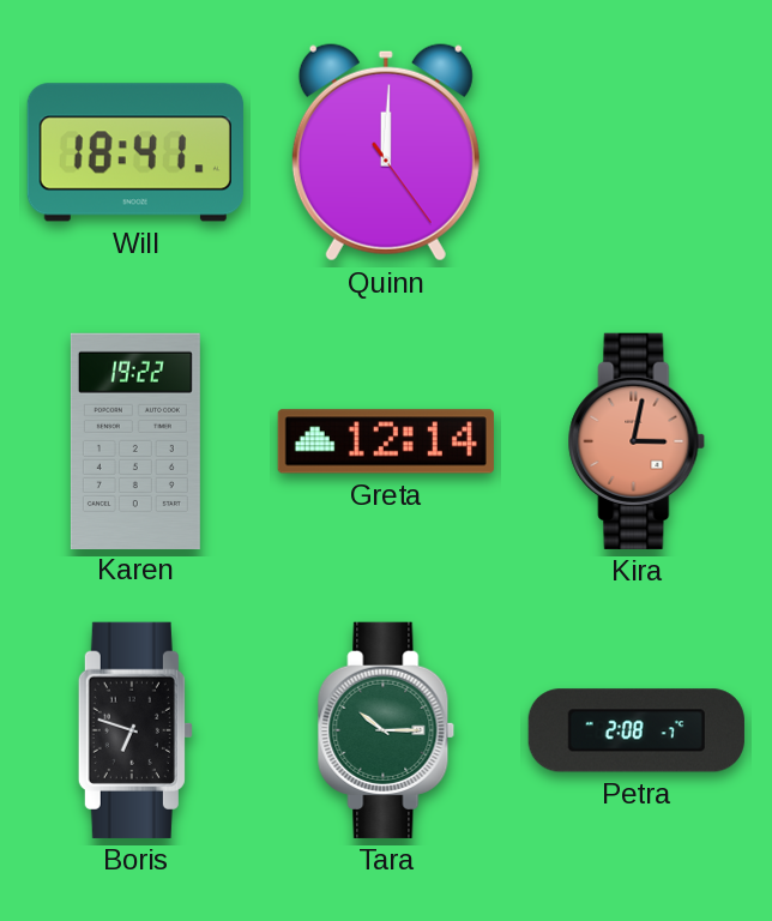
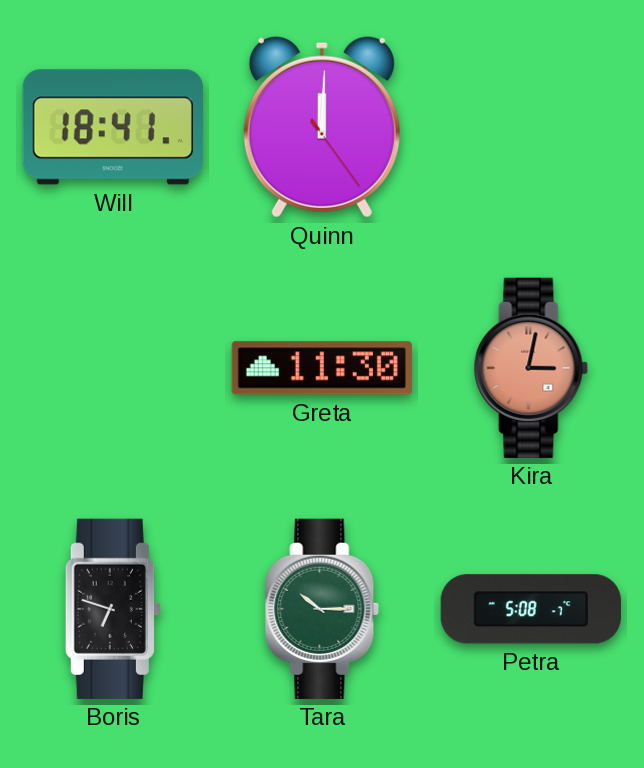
Karen: 19:22 -> none (135, 440)
Greta: 12:14 -> 11:30 (322, 368)
Petra: 2:08 -> 5:08 (531, 609)
